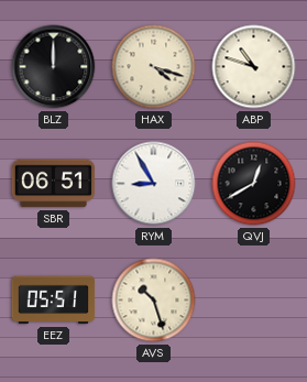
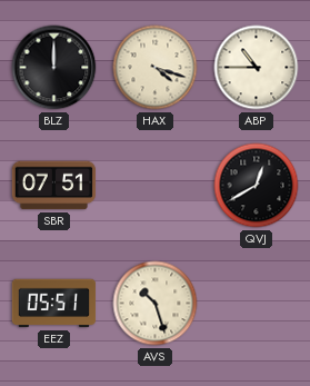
ABP: 10:48 -> 10:45 (257, 68)
SBR: 06:51 -> 07:51 (54, 186)
RYM: 8:55 -> none (154, 184)
